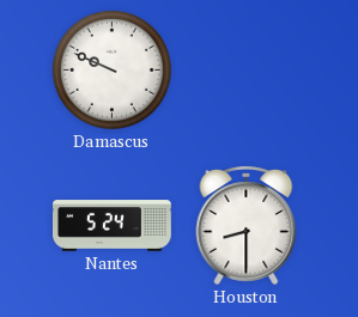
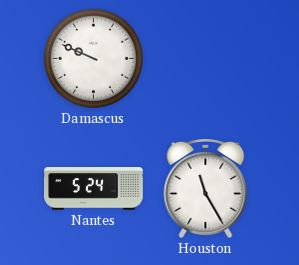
Houston: 8:30 -> 11:25 (206, 189)
